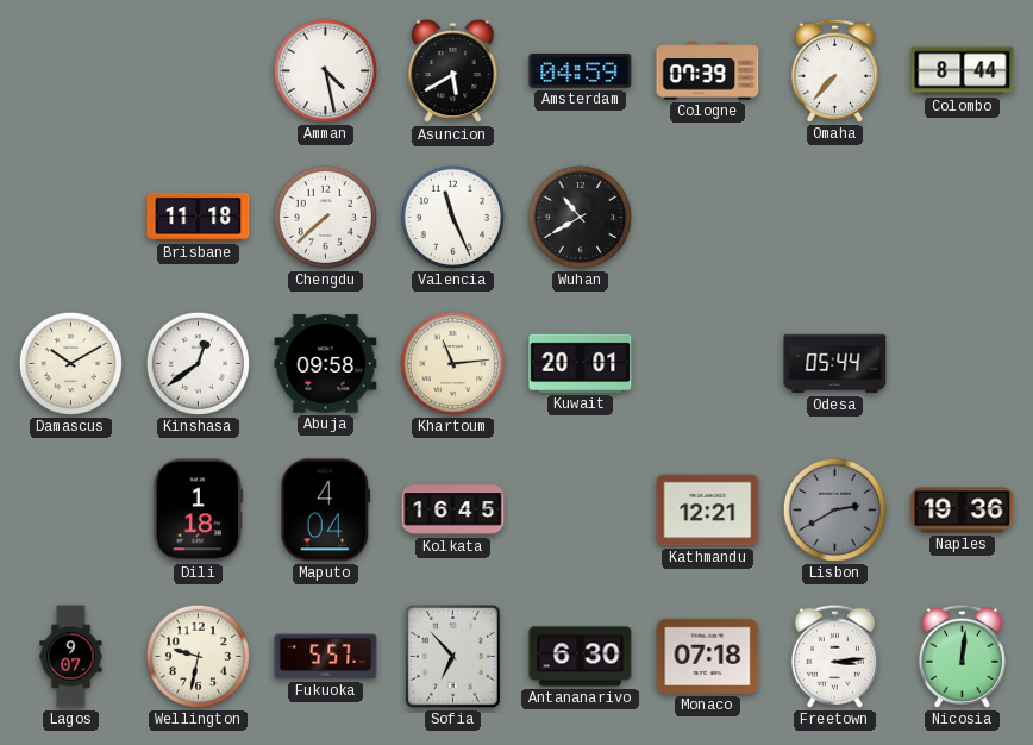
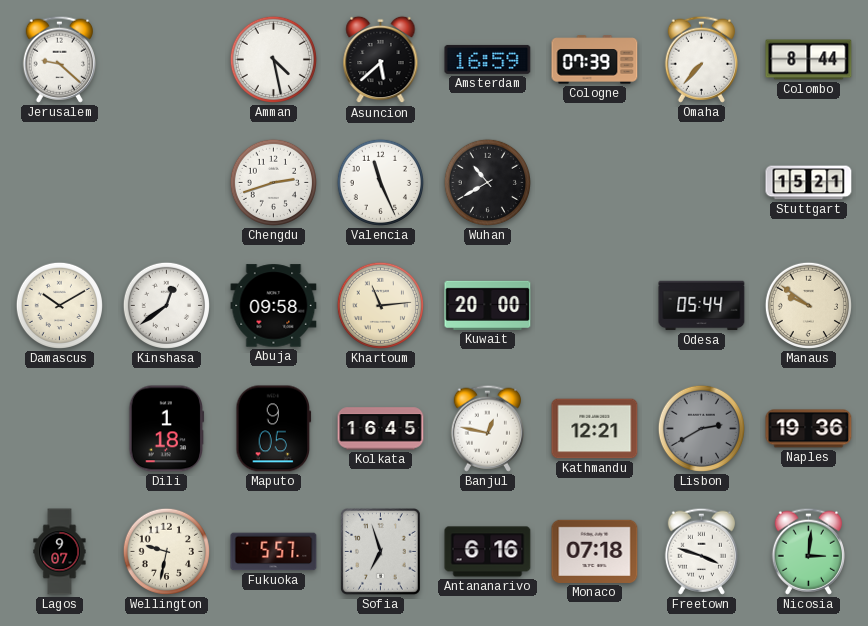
Jerusalem: none -> 9:22 (59, 59)
Asuncion: 5:40 -> 5:38 (381, 60)
Amsterdam: 04:59 -> 16:59 (488, 59)
Brisbane: 11:18 -> none (199, 217)
Chengdu: 7:38 -> 2:42 (273, 182)
Stuttgart: none -> 15:21 (809, 183)
Kuwait: 20:01 -> 20:00 (488, 305)
Manaus: none -> 9:51 (808, 305)
Maputo: 4:04 -> 9:05 (274, 429)
Banjul: none -> 12:47 (487, 428)
Sofia: 6:53 -> 6:57 (381, 552)
Antananarivo: 6:30 -> 6:16 (488, 552)
Freetown: 3:14 -> 3:48 (701, 551)
Nicosia: 12:01 -> 3:01 (808, 551)
